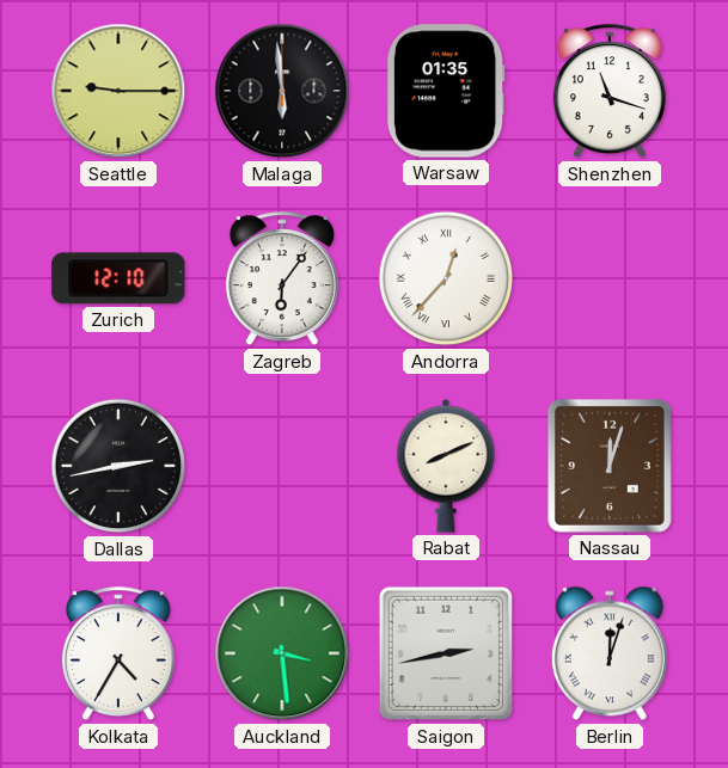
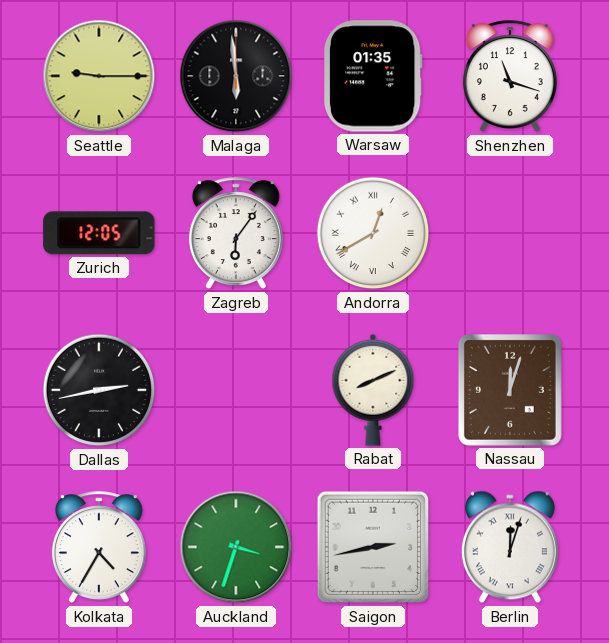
Zurich: 12:10 -> 12:05 (99, 233)
Andorra: 12:37 -> 12:40 (373, 233)
Auckland: 3:29 -> 3:33 (236, 547)
